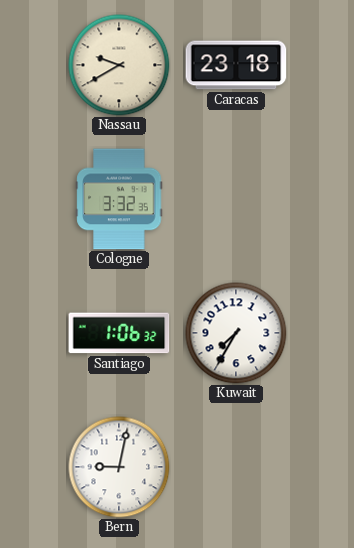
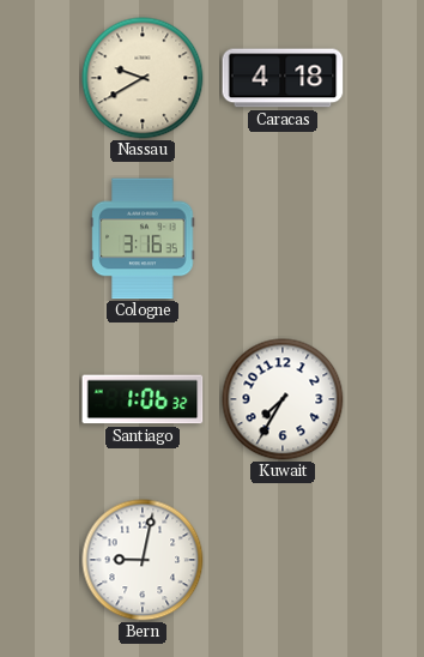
Caracas: 23:18 -> 4:18 (283, 78)
Cologne: 3:32 -> 3:16 (143, 239)
